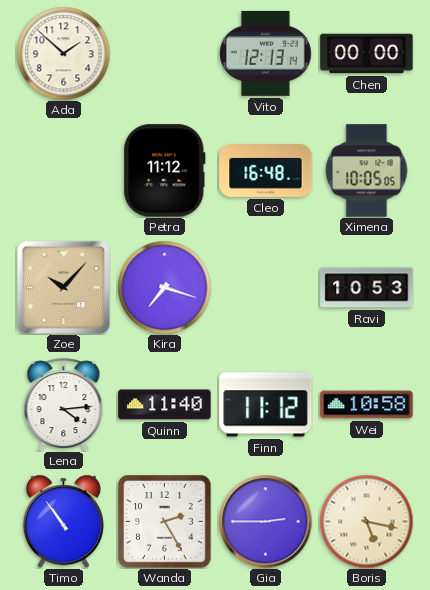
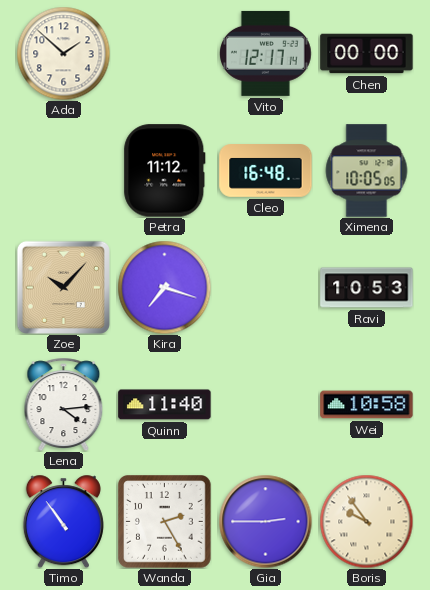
Vito: 12:13 -> 12:17 (266, 53)
Finn: 11:12 -> none (266, 405)
Boris: 5:17 -> 9:54 (366, 521)
